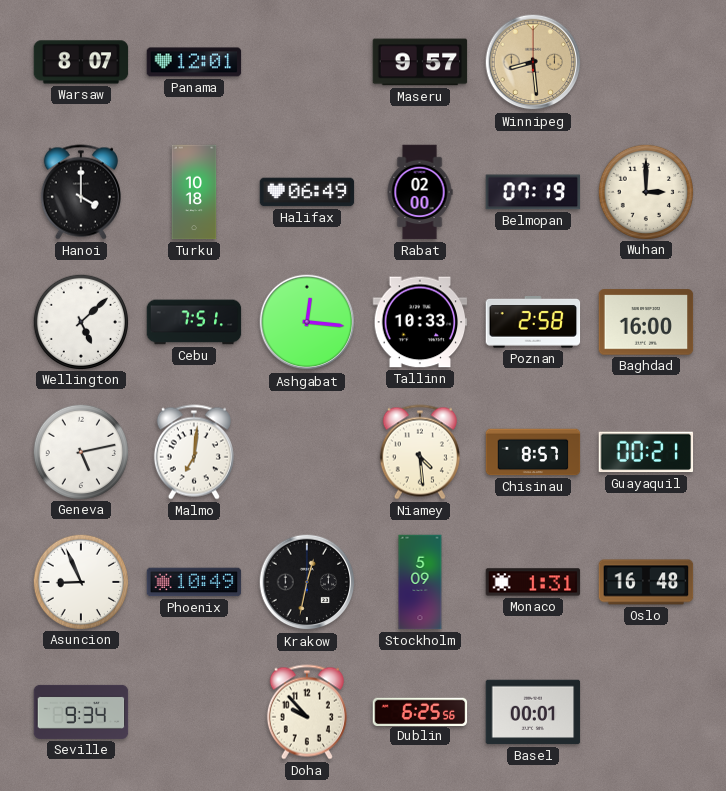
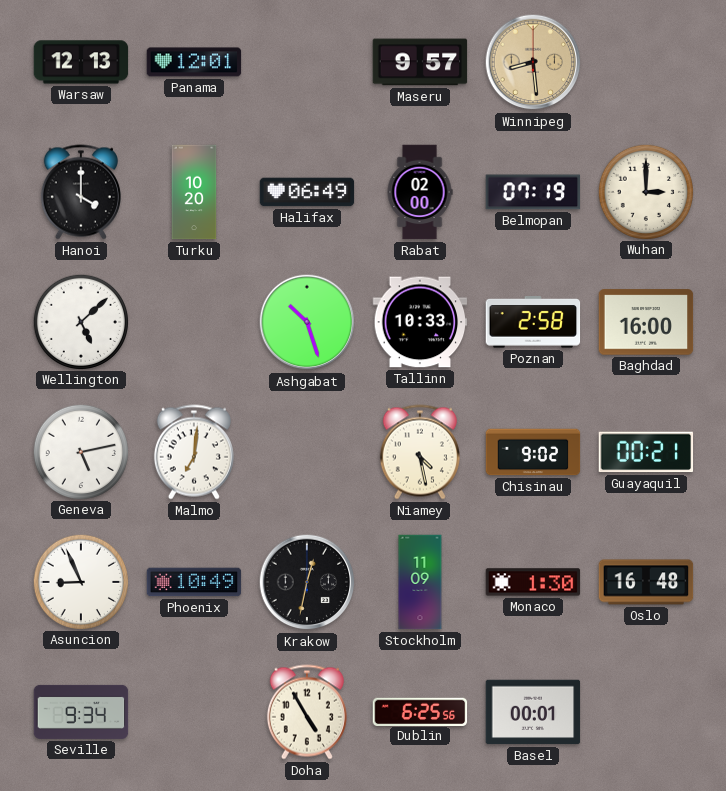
Warsaw: 8:07 -> 12:13 (81, 62)
Turku: 10:18 -> 10:20 (194, 192)
Cebu: 7:51 -> none (194, 322)
Ashgabat: 12:16 -> 10:27 (307, 322)
Niamey: 4:29 -> 4:28 (420, 452)
Chisinau: 8:57 -> 9:02 (533, 452)
Stockholm: 5:09 -> 11:09 (420, 582)
Monaco: 1:31 -> 1:30 (533, 582)
Doha: 9:53 -> 4:55 (307, 712)
